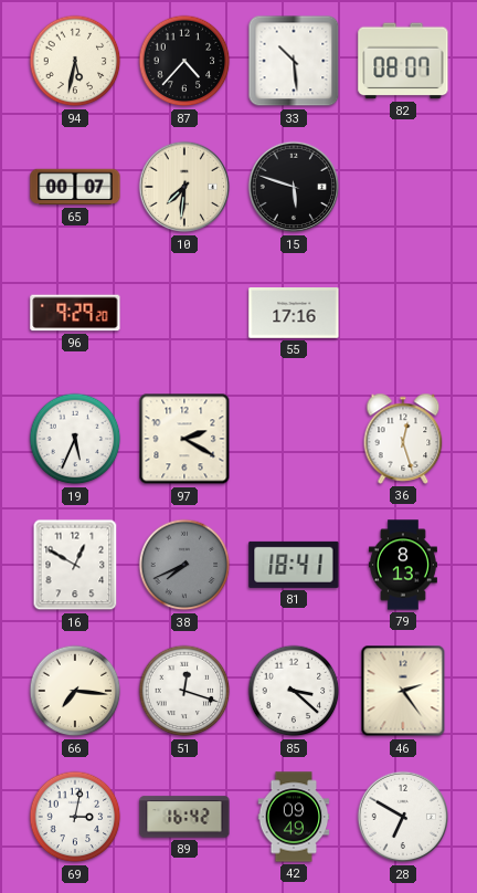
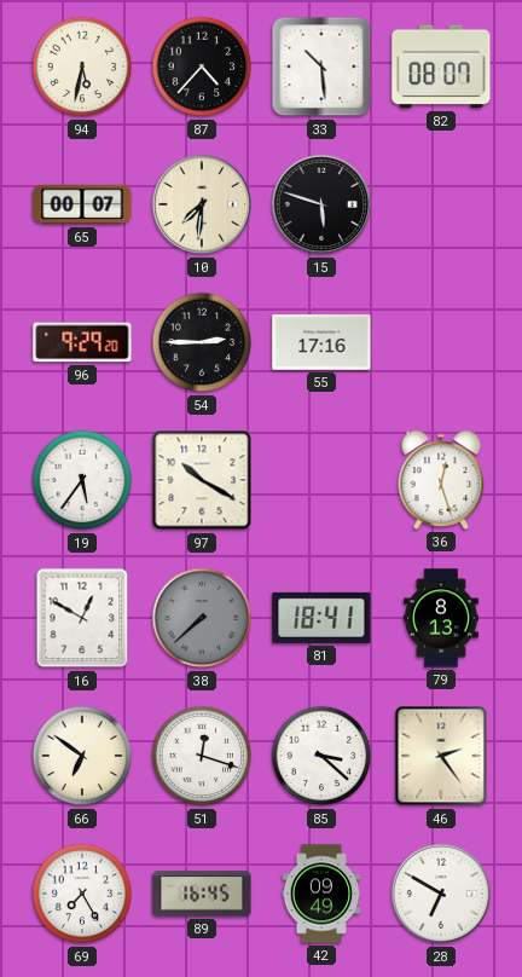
54: none -> 2:45 (202, 342)
19: 5:34 -> 5:36 (82, 480)
97: 2:20 -> 10:20 (202, 480)
38: 7:41 -> 7:38 (202, 618)
66: 7:16 -> 6:51 (82, 756)
69: 3:02 -> 7:25 (82, 894)
89: 16:42 -> 16:45 (202, 894)
